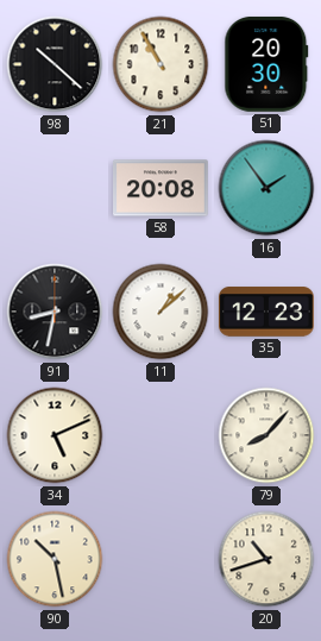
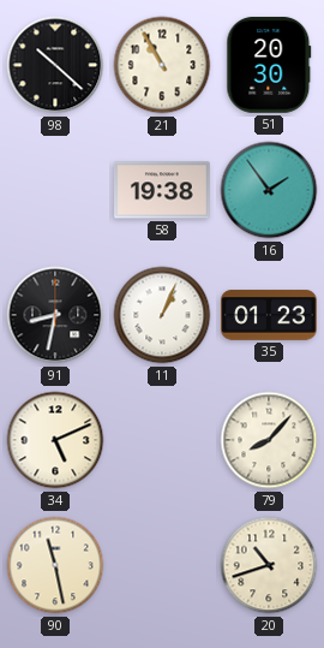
58: 20:08 -> 19:38 (163, 190)
11: 1:08 -> 1:04 (162, 315)
35: 12:23 -> 01:23 (270, 315)
90: 10:28 -> 11:28 (55, 565)
